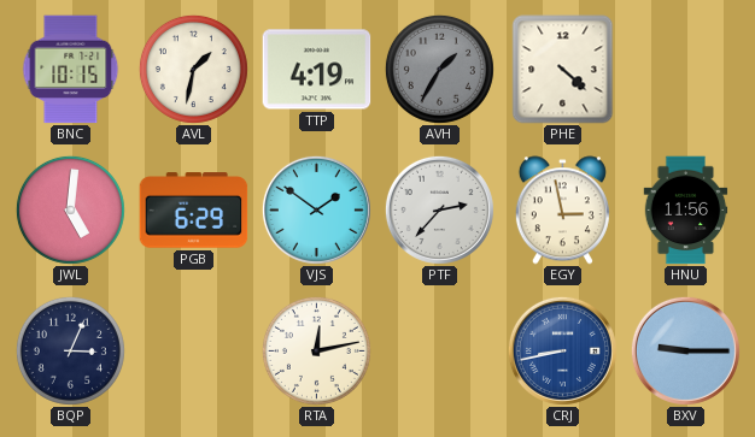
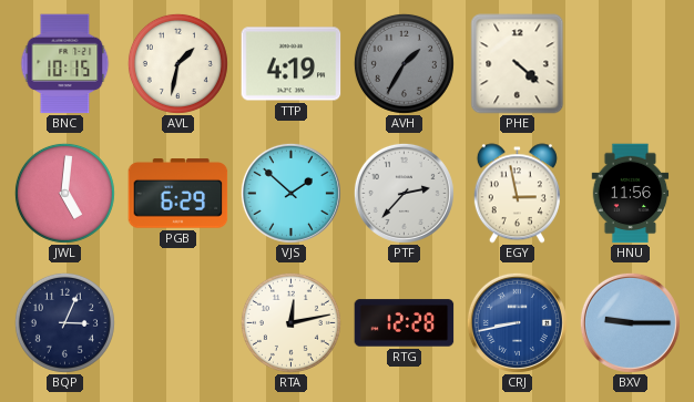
VJS: 1:51 -> 1:52 (290, 193)
RTG: none -> 12:28 (405, 323)
